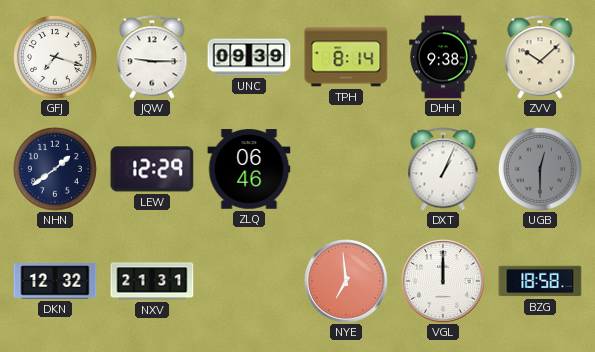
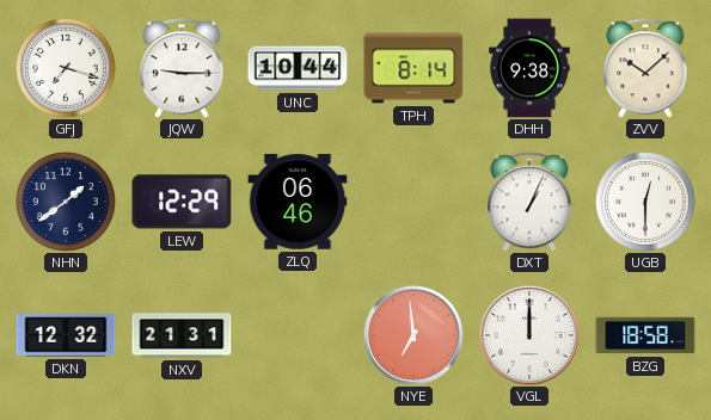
UNC: 09:39 -> 10:44 (298, 68)
UGB dial: grey -> white (645, 202)
